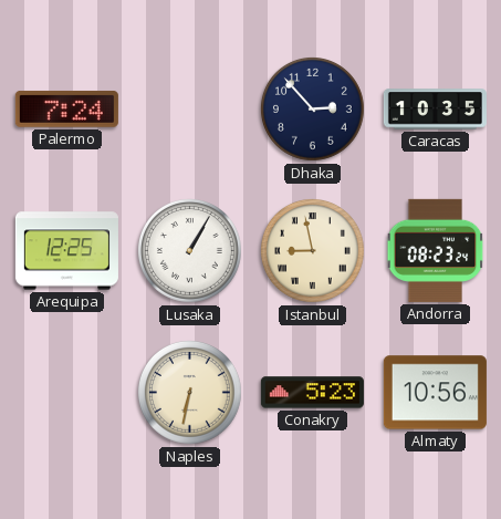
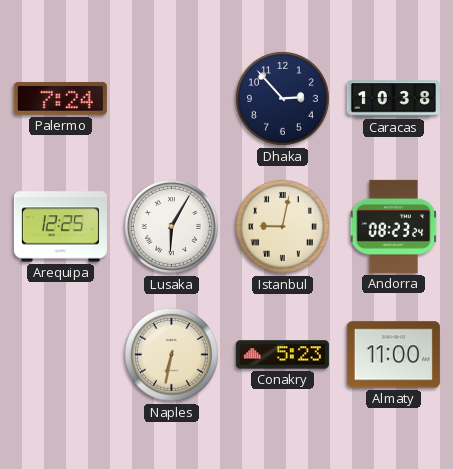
Caracas: 10:35 -> 10:38 (393, 99)
Lusaka: 1:05 -> 6:05 (171, 226)
Istanbul: 8:58 -> 9:02 (282, 226)
Almaty: 10:56 -> 11:00 (393, 355)
